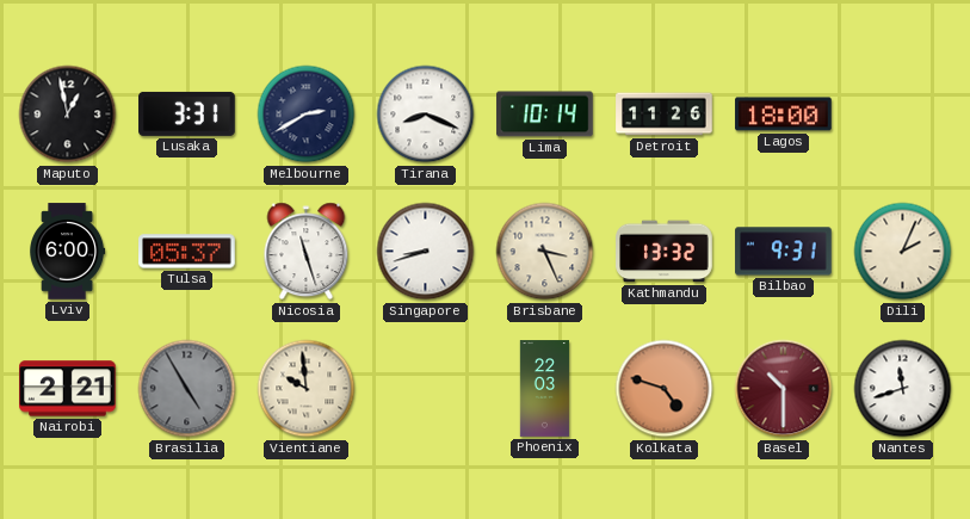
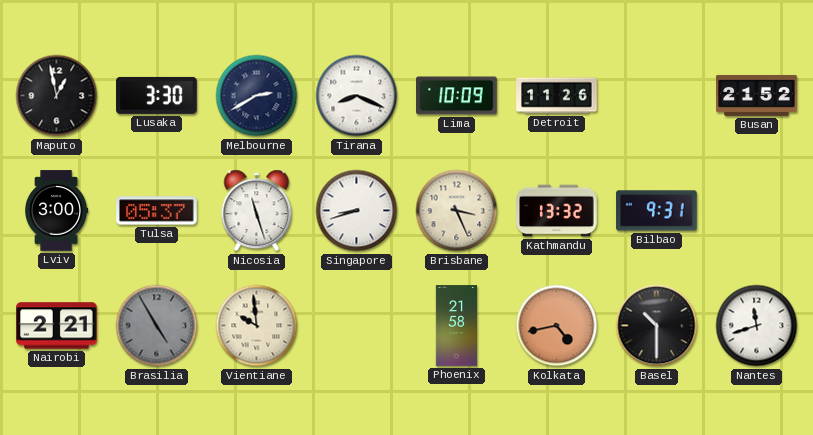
Lusaka: 3:31 -> 3:30 (157, 95)
Lima: 10:14 -> 10:09 (457, 96)
Lagos: 18:00 -> none (784, 115)
Busan: none -> 21:52 (757, 95)
Lviv: 6:00 -> 3:00 (57, 211)
Dili: 2:04 -> none (903, 252)
Phoenix: 22:03 -> 21:58 (457, 326)
Kolkata: 4:48 -> 4:43 (557, 326)
Basel dial: burgundy -> black (657, 326)
